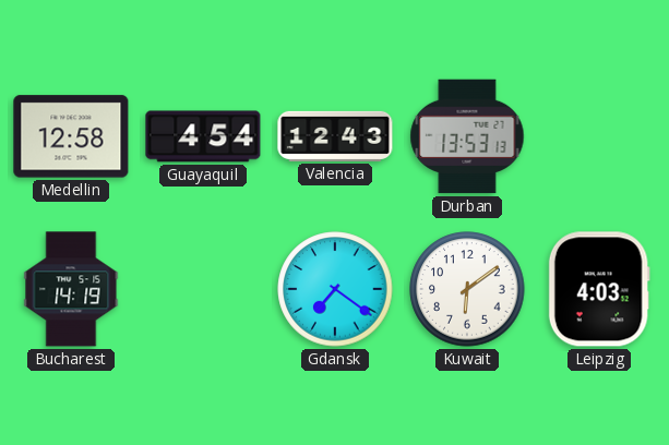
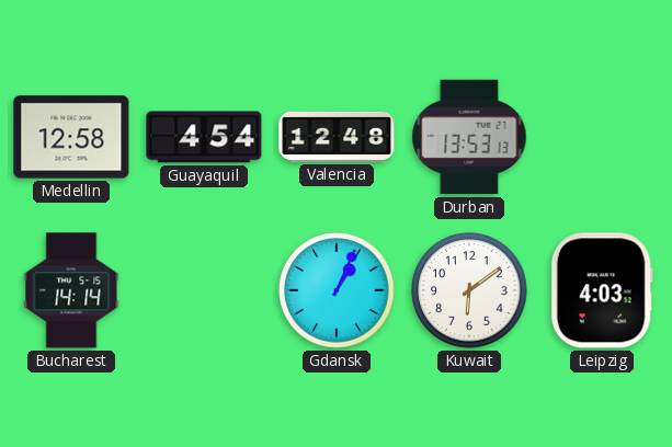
Valencia: 12:43 -> 12:48 (337, 137)
Bucharest: 14:19 -> 14:14 (71, 290)
Gdansk: 7:21 -> 1:04 (337, 290)
